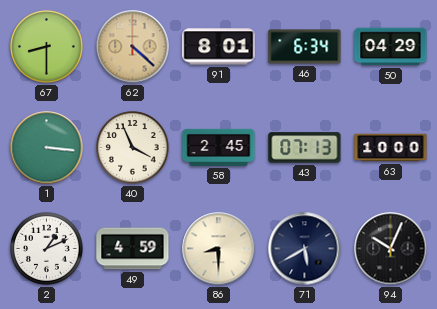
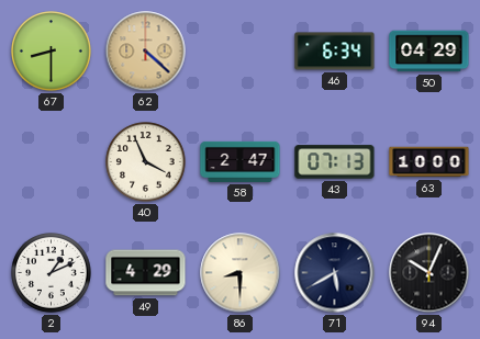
91: 8:01 -> none (219, 47)
1: 3:16 -> none (47, 148)
58: 2:45 -> 2:47 (241, 161)
49: 4:59 -> 4:29 (146, 273)
